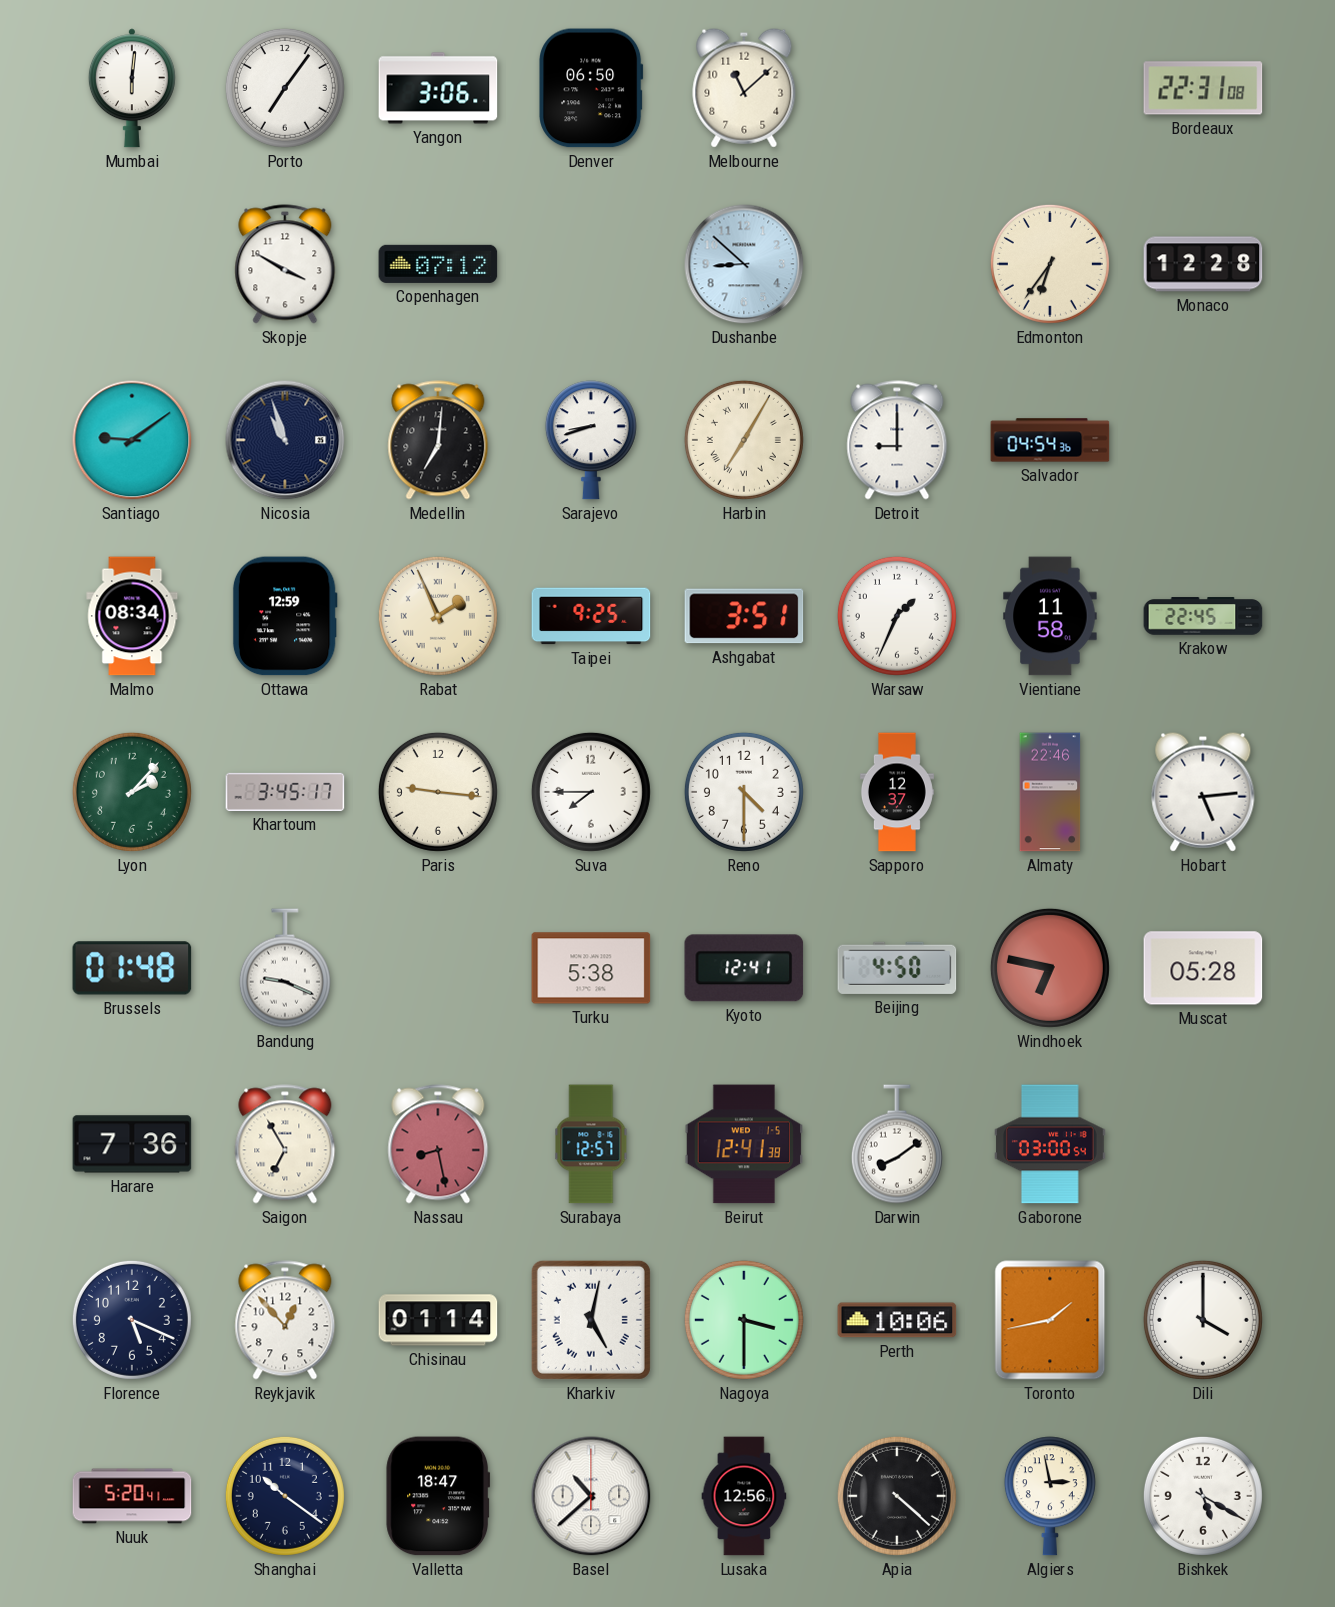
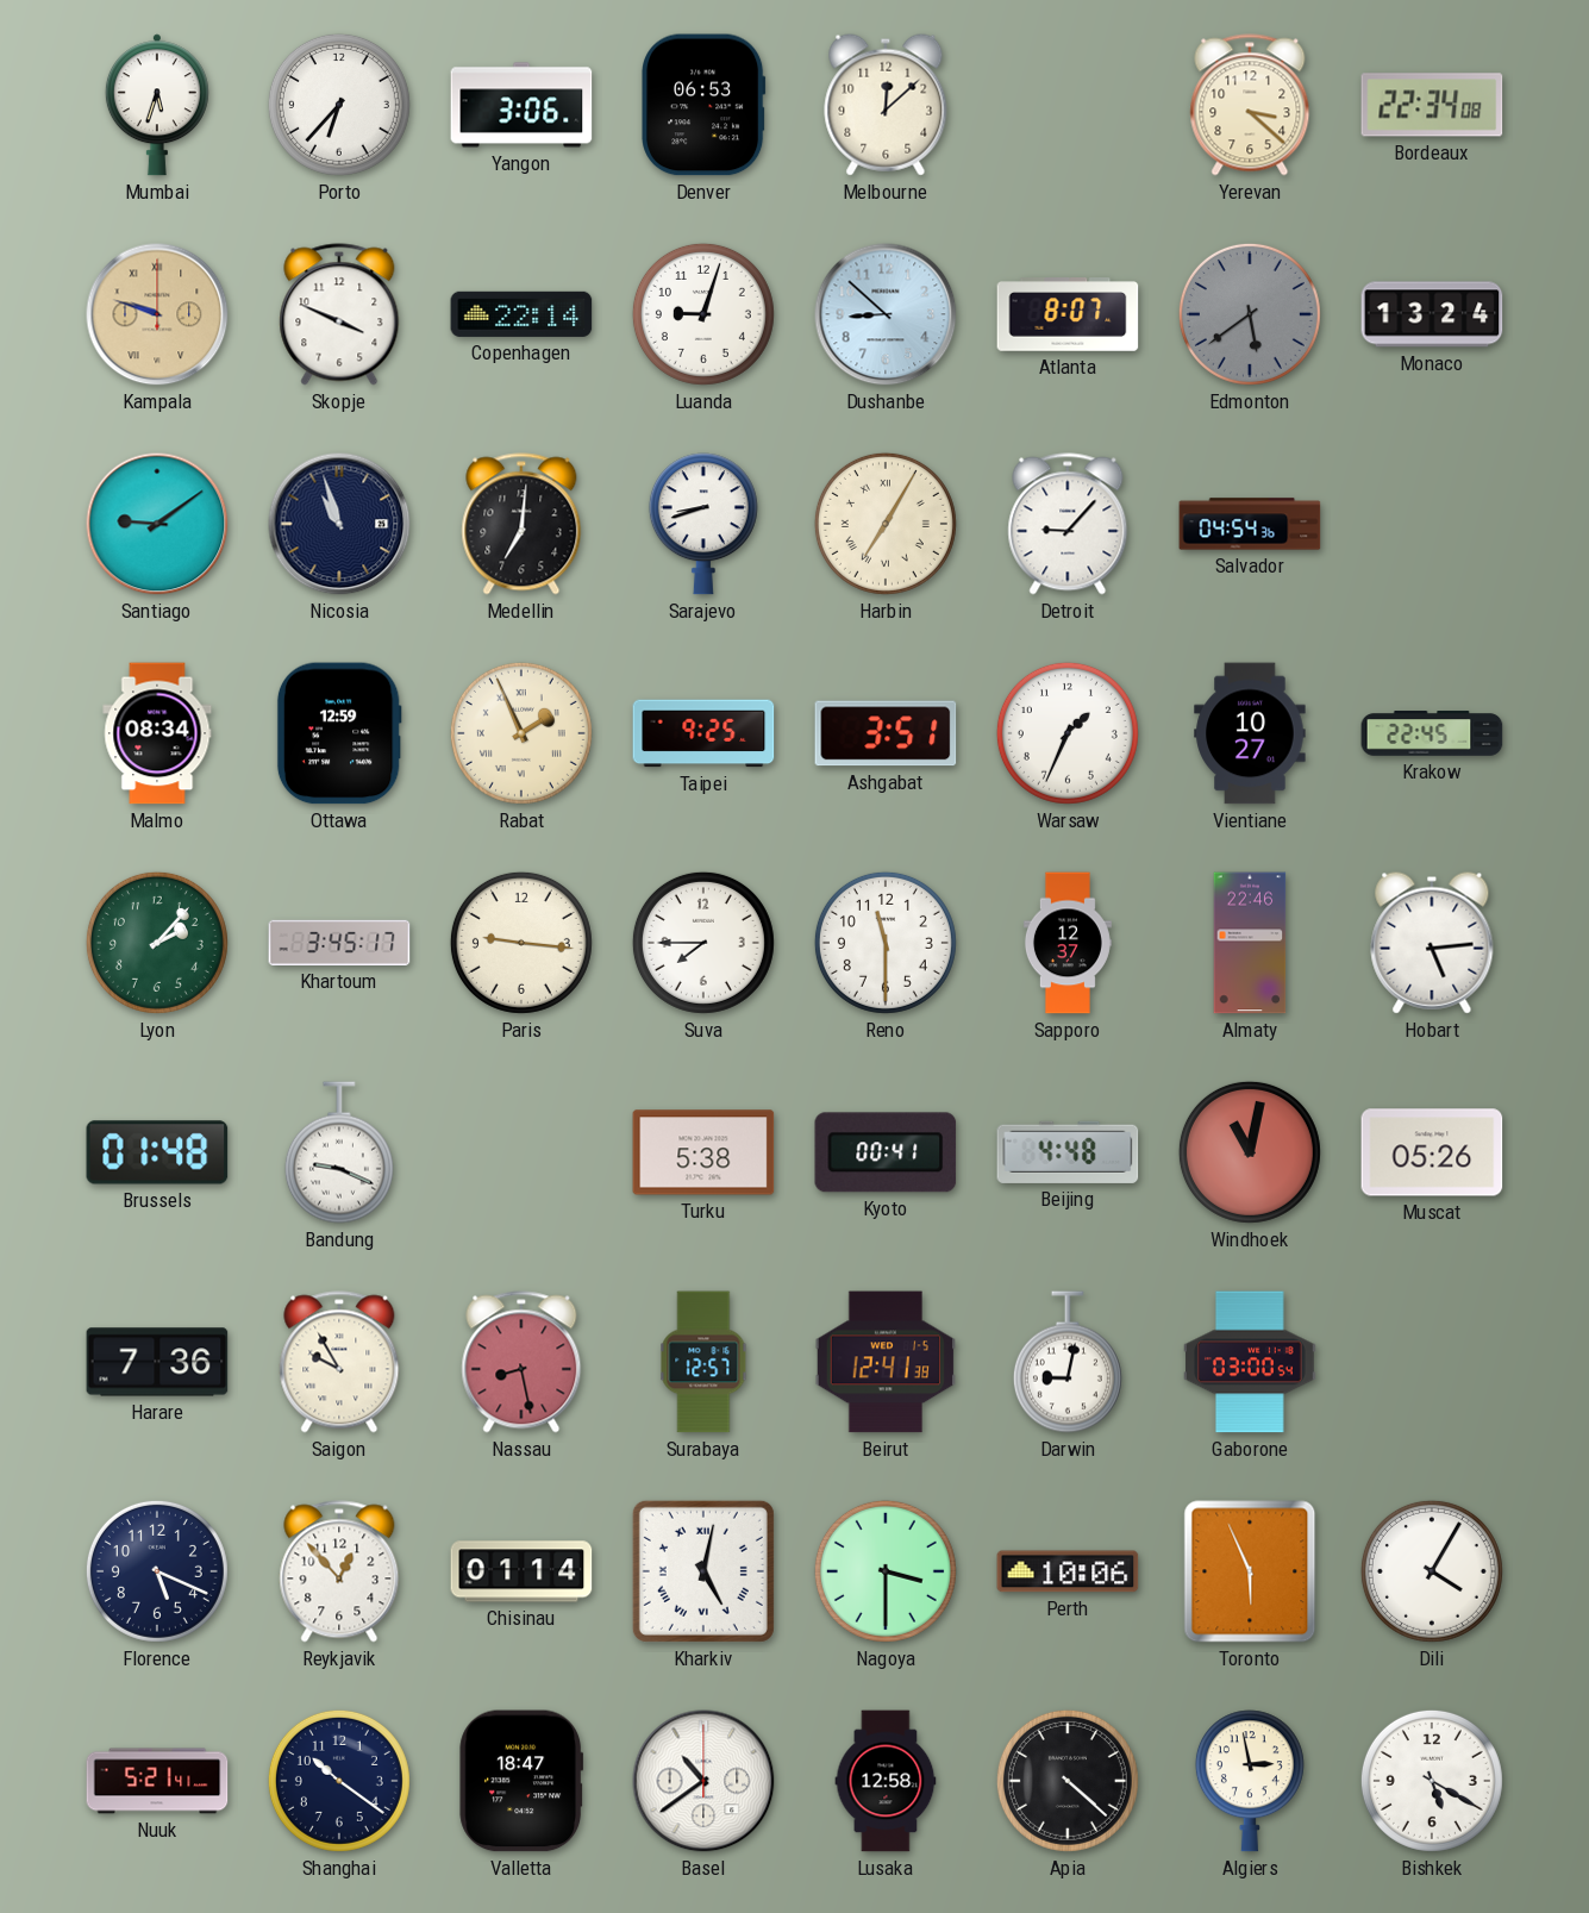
Mumbai: 6:01 -> 5:33 (157, 105)
Porto: 7:06 -> 6:37 (339, 105)
Denver: 06:50 -> 06:53 (703, 105)
Melbourne: 11:08 -> 12:08 (886, 105)
Yerevan: none -> 3:22 (1250, 105)
Bordeaux: 22:31 -> 22:34 (1432, 105)
Kampala: none -> 9:48 (157, 314)
Skopje: 3:50 -> 3:49 (339, 314)
Copenhagen: 07:12 -> 22:14 (521, 314)
Luanda: none -> 9:03 (703, 314)
Atlanta: none -> 8:07 (1068, 314)
Edmonton: 6:36 -> 5:39 (1250, 314)
Edmonton dial: cream -> grey (1250, 314)
Monaco: 12:28 -> 13:24 (1432, 314)
Detroit: 9:00 -> 9:07 (1068, 524)
Vientiane: 11:58 -> 10:27 (1250, 733)
Reno: 4:30 -> 11:30 (886, 943)
Kyoto: 12:41 -> 00:41 (886, 1152)
Beijing: 4:50 -> 4:48 (1068, 1152)
Windhoek: 6:47 -> 11:02 (1250, 1152)
Muscat: 05:28 -> 05:26 (1432, 1152)
Saigon: 6:55 -> 9:55 (339, 1362)
Darwin: 8:09 -> 9:02 (1068, 1362)
Toronto: 1:43 -> 5:56 (1250, 1571)
Dili: 4:00 -> 4:05 (1432, 1571)
Nuuk: 5:20 -> 5:21 (157, 1781)
Basel: 10:38 -> 10:39 (703, 1781)
Lusaka: 12:56 -> 12:58 (886, 1781)
